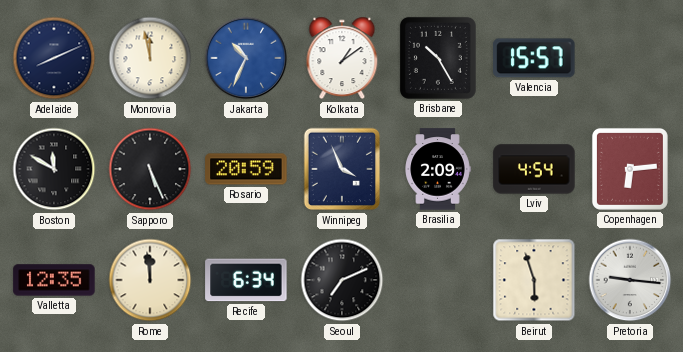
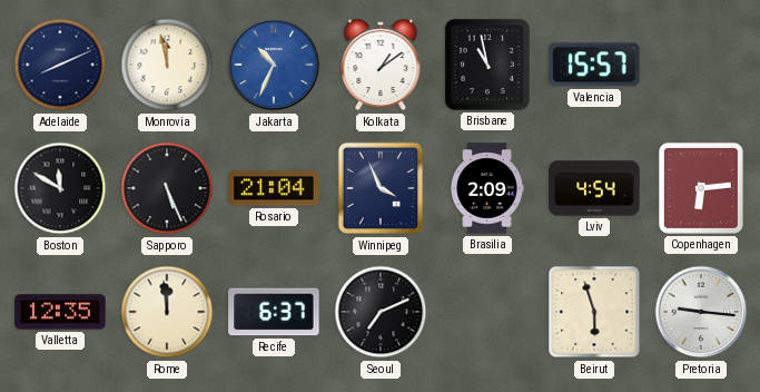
Brisbane: 10:25 -> 10:58 (487, 65)
Rosario: 20:59 -> 21:04 (274, 188)
Recife: 6:34 -> 6:37 (274, 312)
